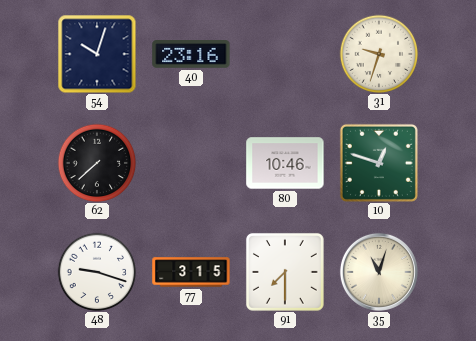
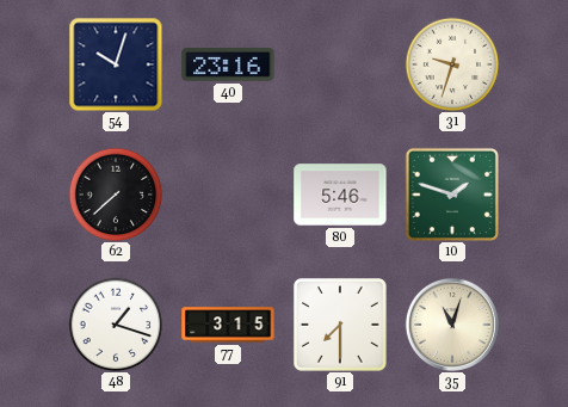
80: 10:46 -> 5:46 (340, 195)
10: 12:48 -> 1:48 (452, 195)
48: 9:18 -> 1:18 (116, 325)
